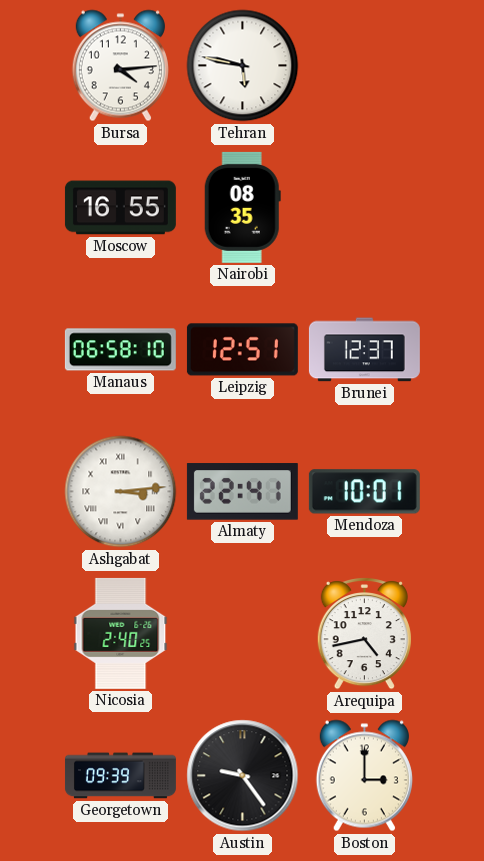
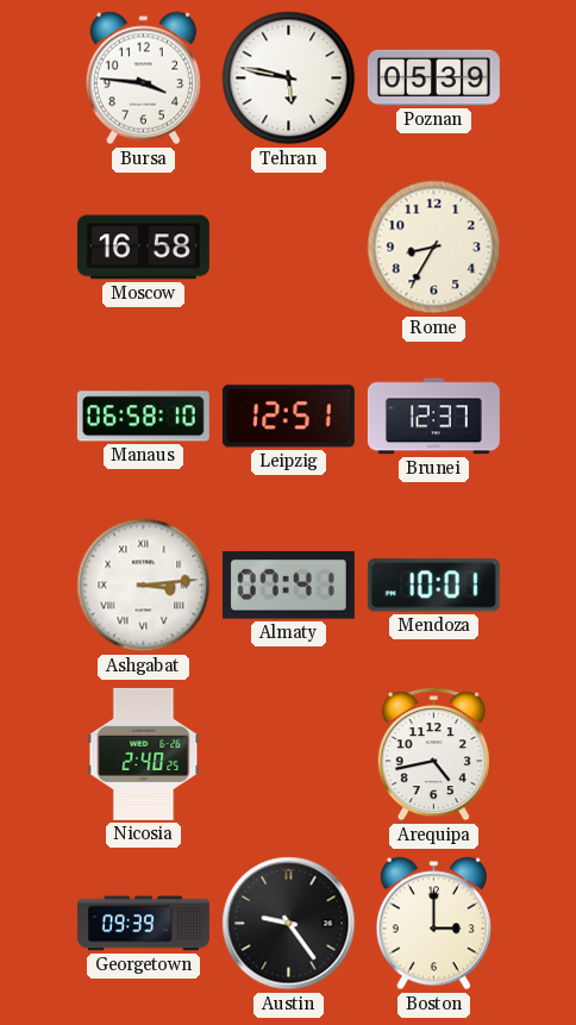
Bursa: 4:14 -> 3:46 (143, 79)
Poznan: none -> 05:39 (433, 77)
Moscow: 16:55 -> 16:58 (143, 248)
Nairobi: 08:35 -> none (242, 207)
Rome: none -> 8:35 (434, 248)
Almaty: 22:41 -> 07:41 (288, 586)
